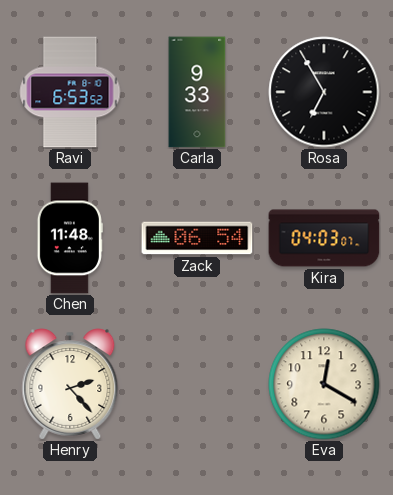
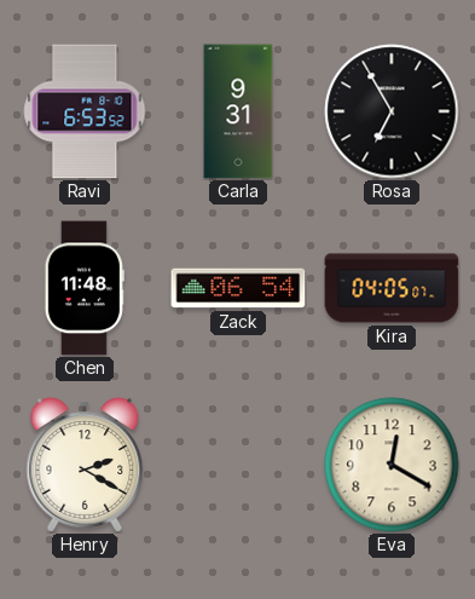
Carla: 9:33 -> 9:31 (238, 111)
Kira: 04:03 -> 04:05 (392, 288)
Henry: 2:23 -> 2:20 (85, 465)
